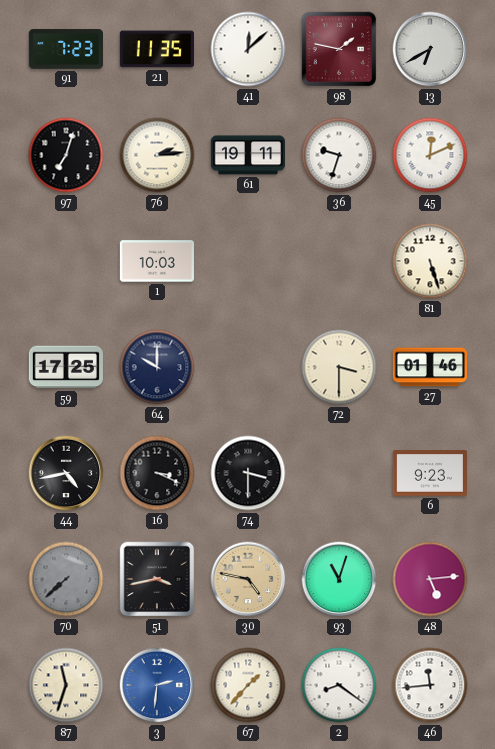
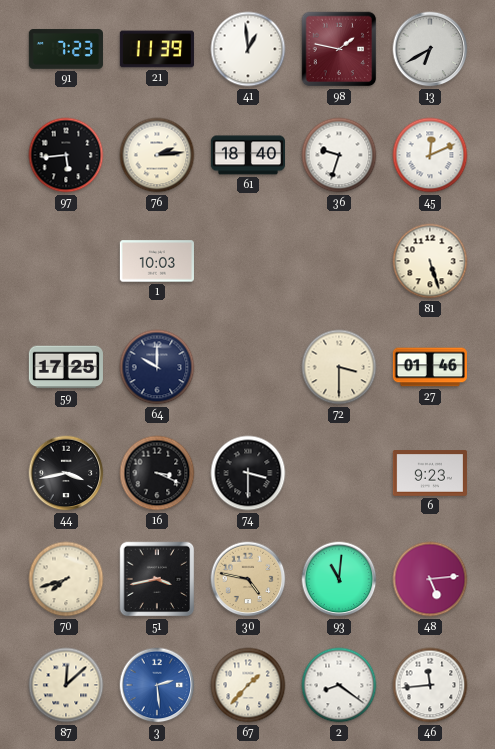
21: 11:35 -> 11:39 (157, 49)
41: 12:08 -> 12:59 (248, 49)
97: 7:03 -> 5:44 (66, 155)
61: 19:11 -> 18:40 (247, 155)
44: 4:43 -> 3:43 (66, 473)
70: 7:38 -> 7:42 (66, 579)
70 dial: grey -> cream (66, 579)
93: 11:03 -> 11:01 (339, 579)
87: 11:33 -> 12:08 (66, 685)
3: 2:31 -> 2:29 (157, 685)
